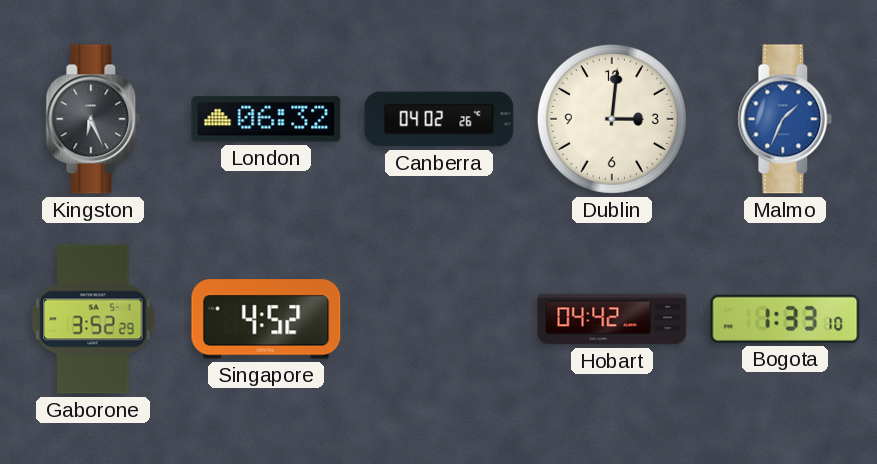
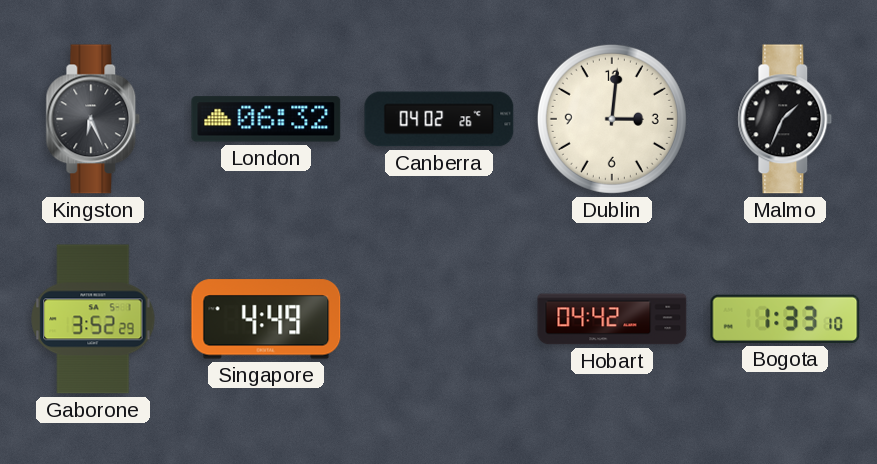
Malmo dial: blue -> black (785, 119)
Singapore: 4:52 -> 4:49 (266, 319)
